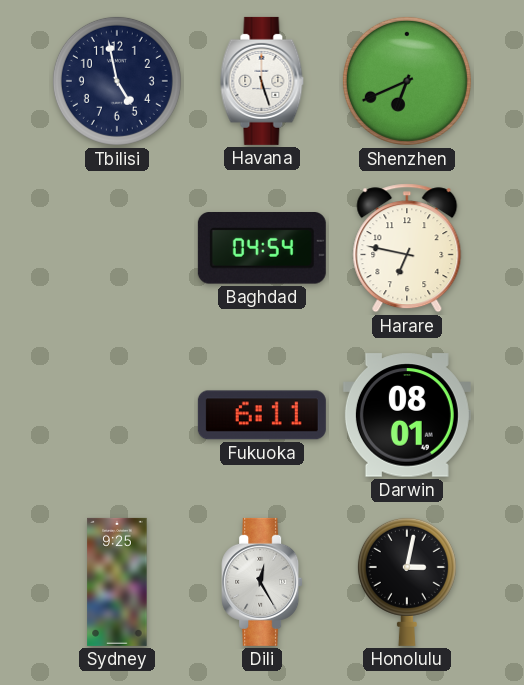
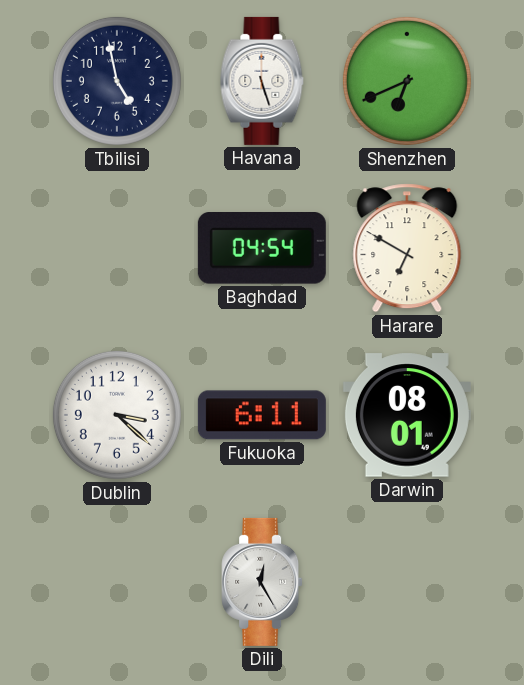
Harare: 6:47 -> 6:50 (407, 248)
Dublin: none -> 3:22 (117, 415)
Sydney: 9:25 -> none (117, 582)
Honolulu: 3:02 -> none (407, 581)
